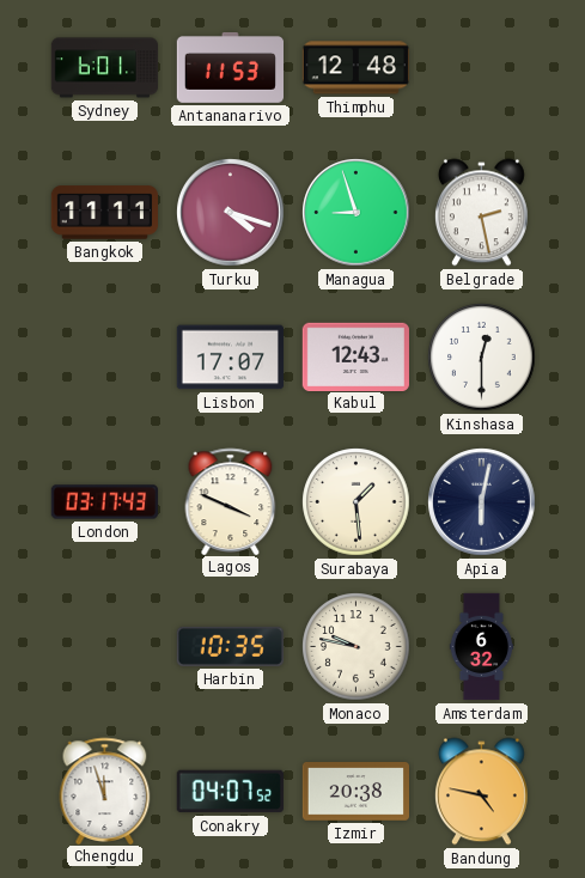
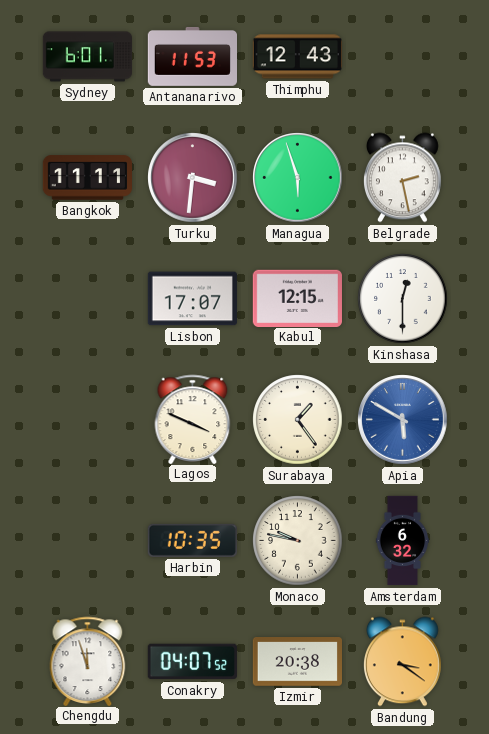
Thimphu: 12:48 -> 12:43 (297, 57)
Turku: 4:18 -> 3:31 (193, 178)
Managua: 8:57 -> 5:57 (298, 178)
Kabul: 12:43 -> 12:15 (297, 298)
London: 03:17 -> none (104, 502)
Surabaya: 1:29 -> 1:24 (298, 420)
Apia: 6:02 -> 5:50 (403, 420)
Apia dial: navy -> blue (403, 420)
Bandung: 4:47 -> 3:21 (402, 662)
